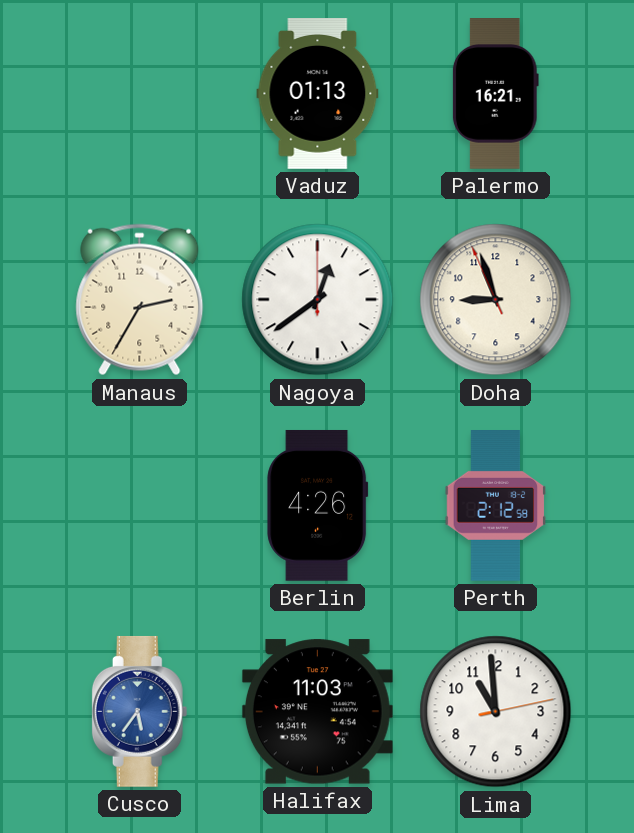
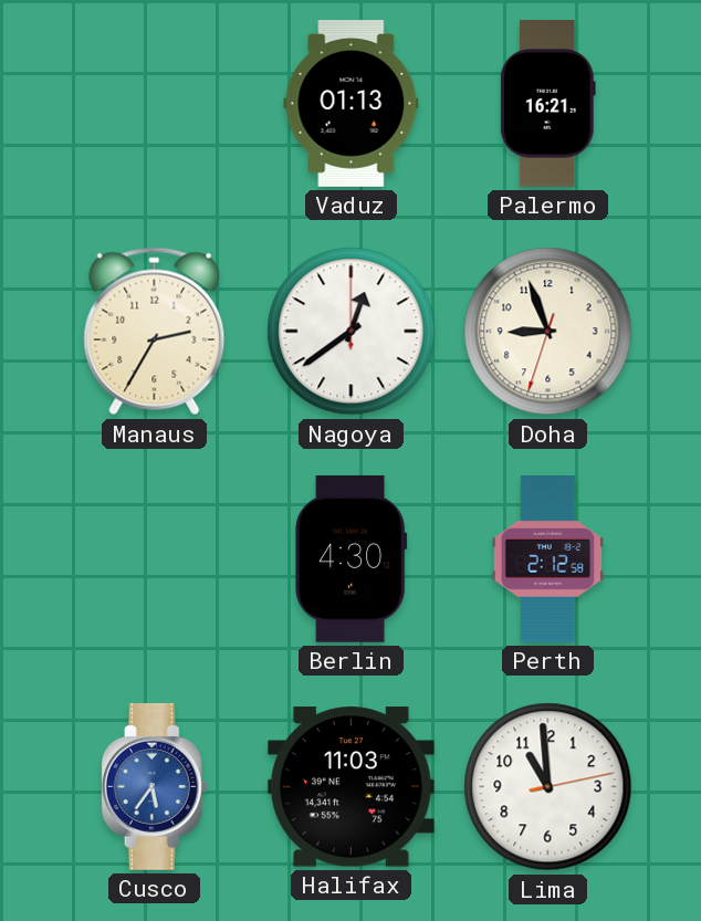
Doha: 8:56:56 -> 8:56:33 (548, 332)
Berlin: 4:26 -> 4:30 (352, 558)
